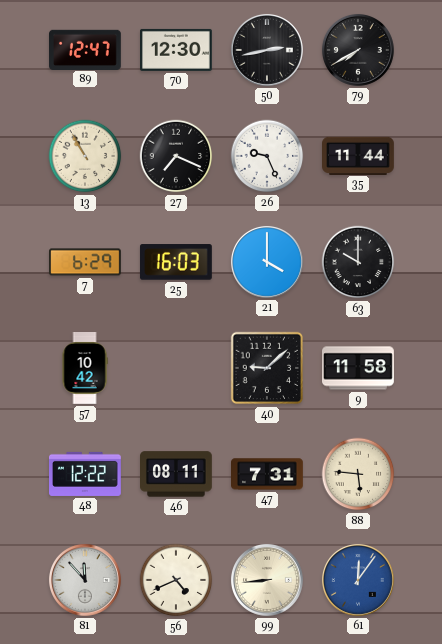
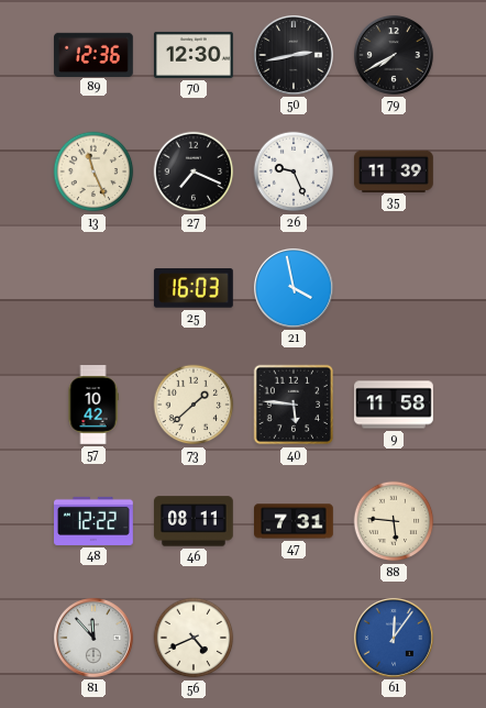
89: 12:47 -> 12:36 (95, 54)
13: 10:55 -> 11:26 (93, 172)
35: 11:44 -> 11:39 (395, 170)
7: 6:29 -> none (86, 262)
21: 4:00 -> 3:58 (294, 288)
63: 10:00 -> none (358, 262)
73: none -> 1:38 (194, 405)
40: 9:08 -> 5:46 (294, 405)
99: 8:44 -> none (267, 580)
